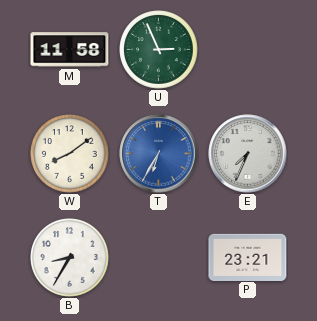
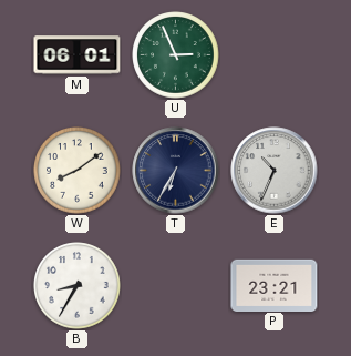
M: 11:58 -> 06:01 (78, 55)
T dial: blue -> navy (176, 171)
E: 7:34 -> 10:34 (275, 171)
